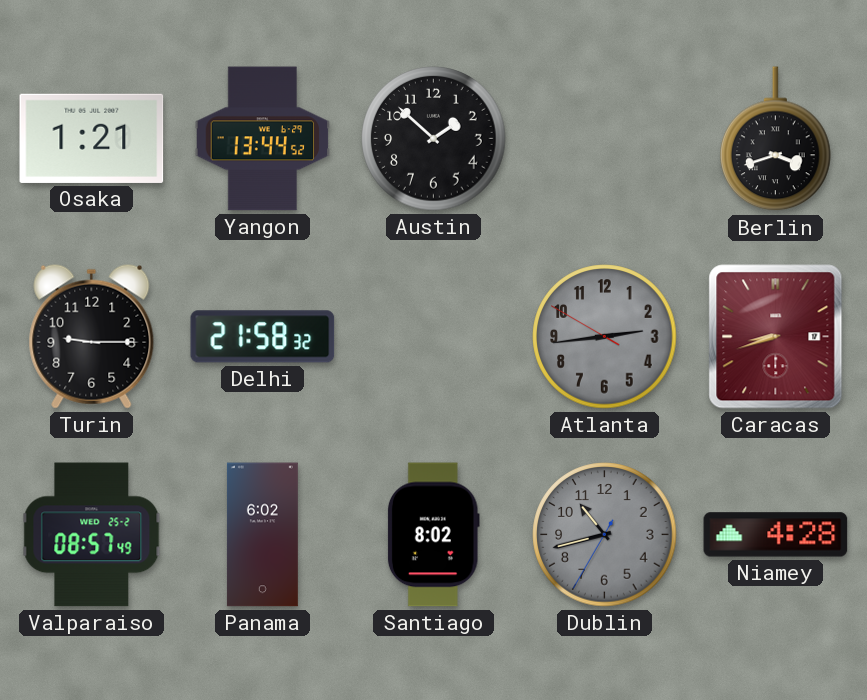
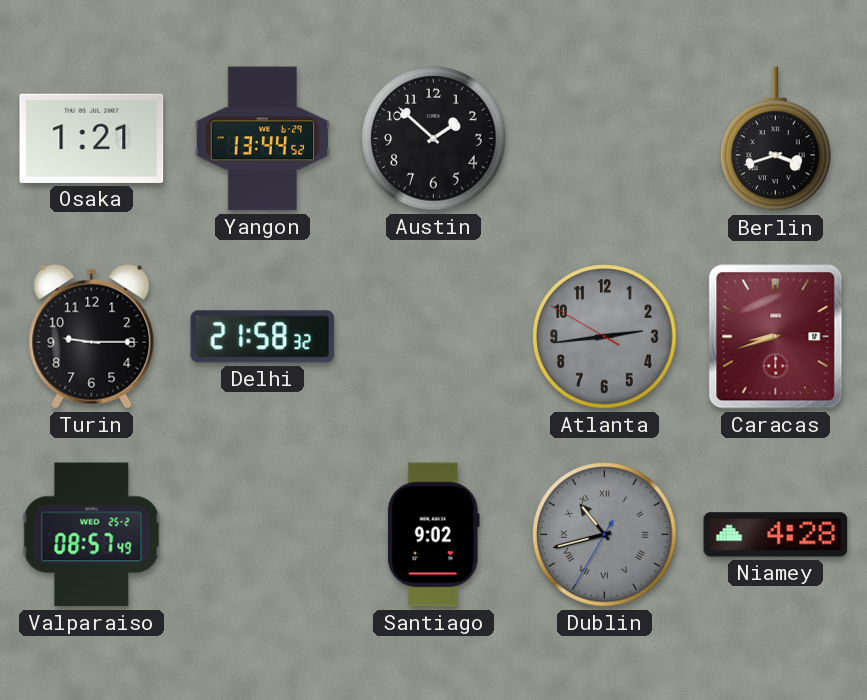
Panama: 6:02 -> none (262, 535)
Santiago: 8:02 -> 9:02 (433, 535)
Dublin numerals: Arabic -> Roman (605, 535)
